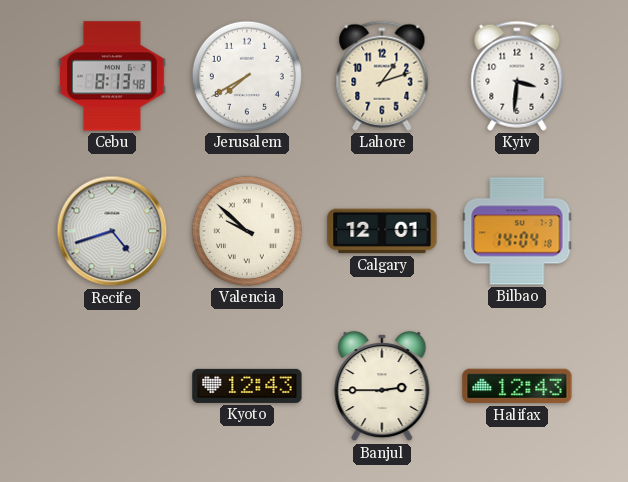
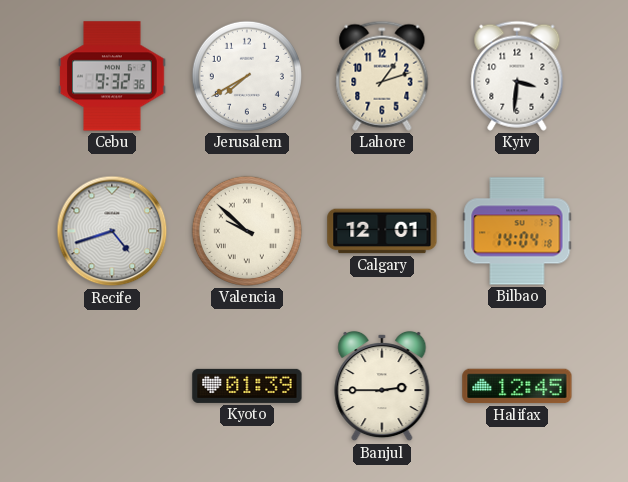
Cebu: 8:13 -> 9:32 (112, 76)
Kyoto: 12:43 -> 01:39 (247, 386)
Halifax: 12:43 -> 12:45 (517, 386)
